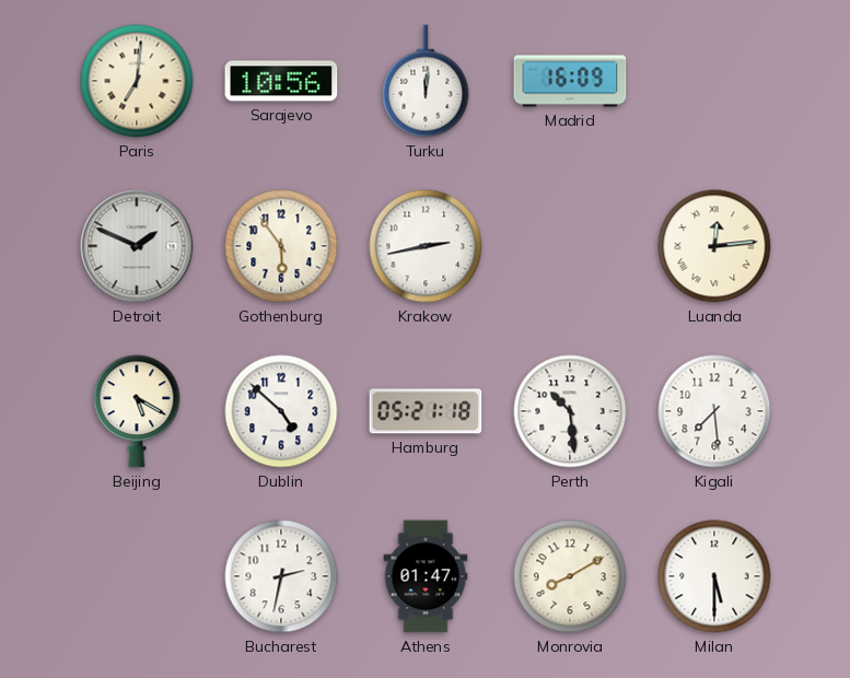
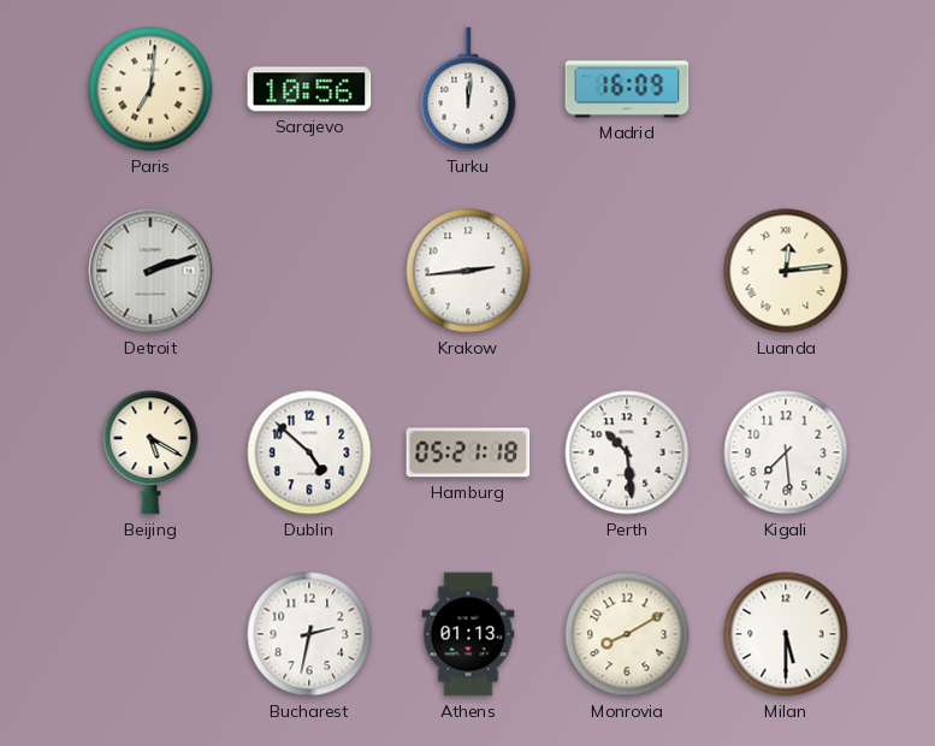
Detroit: 1:49 -> 2:12 (150, 271)
Gothenburg: 5:54 -> none (281, 246)
Krakow: 2:43 -> 2:44 (468, 271)
Athens: 01:47 -> 01:13 (468, 634)
